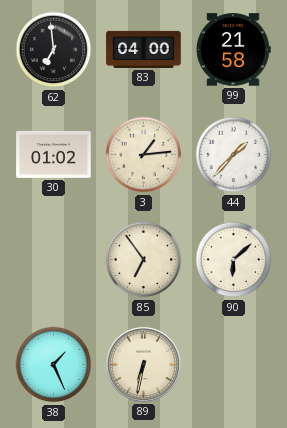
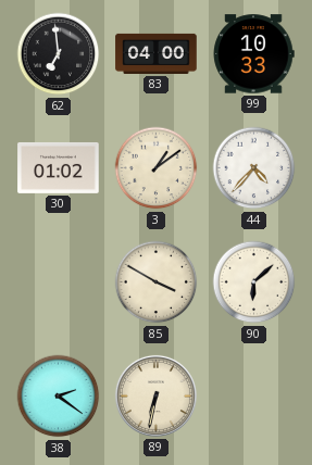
99: 21:58 -> 10:33 (253, 54)
3: 1:14 -> 1:09 (157, 168)
44: 1:37 -> 4:37 (254, 168)
85: 6:54 -> 3:50 (157, 282)
38: 1:26 -> 2:21 (59, 397)
